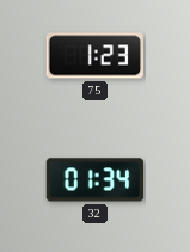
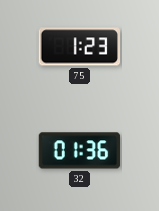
32: 01:34 -> 01:36 (80, 151)
